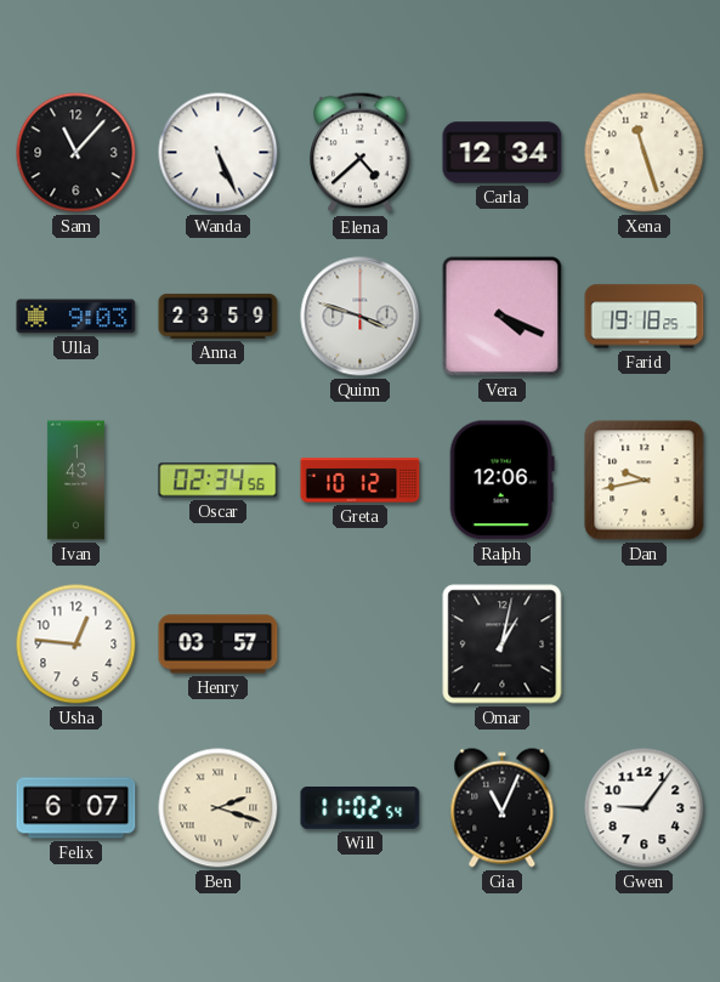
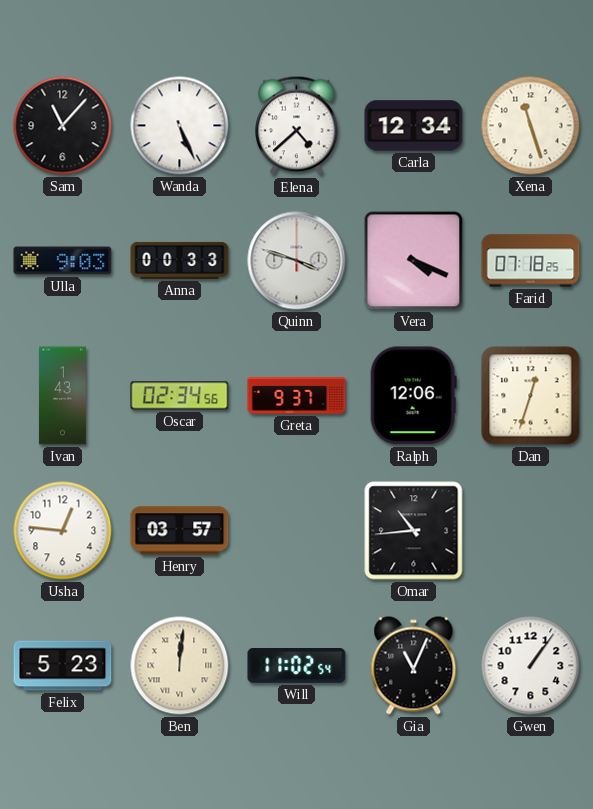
Anna: 23:59 -> 00:33 (180, 260)
Farid: 19:18 -> 07:18 (531, 261)
Greta: 10:12 -> 9:37 (297, 396)
Dan: 9:43 -> 12:33 (531, 396)
Omar: 1:02 -> 10:44 (414, 531)
Felix: 6:07 -> 5:23 (63, 666)
Ben: 2:18 -> 12:01 (180, 666)
Gwen: 9:06 -> 1:06 (531, 666)
